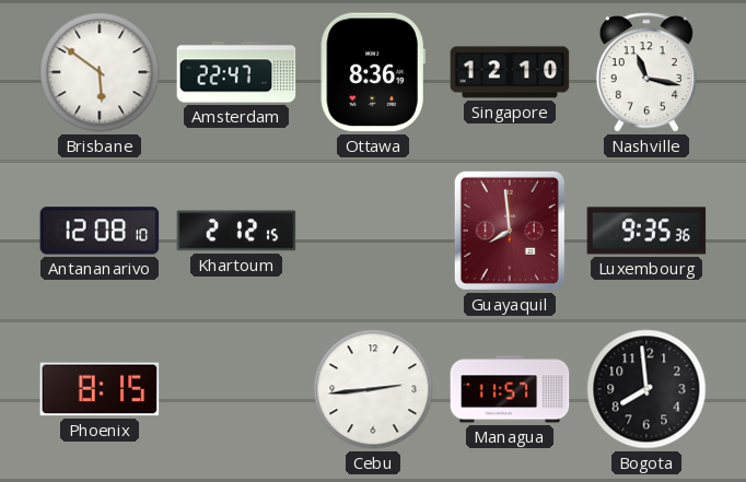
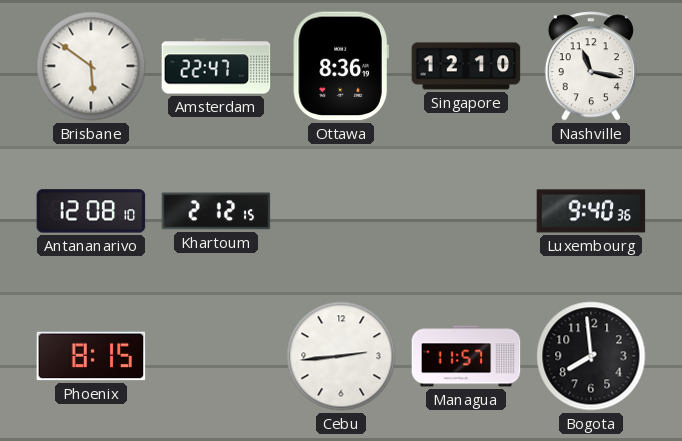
Guayaquil: 7:59 -> none (510, 231)
Luxembourg: 9:35 -> 9:40 (591, 211)
